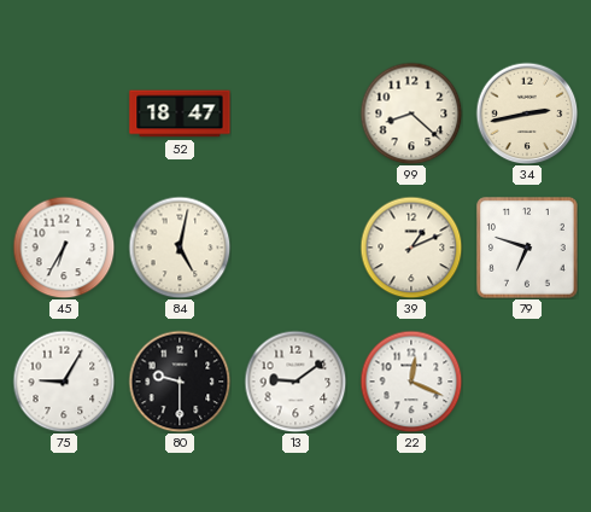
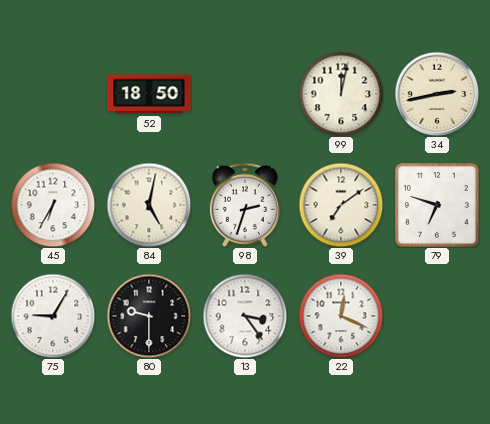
52: 18:47 -> 18:50 (149, 94)
99: 8:22 -> 12:02 (341, 94)
98: none -> 2:33 (245, 205)
39: 1:11 -> 7:09 (341, 205)
13: 9:09 -> 3:24 (245, 316)
